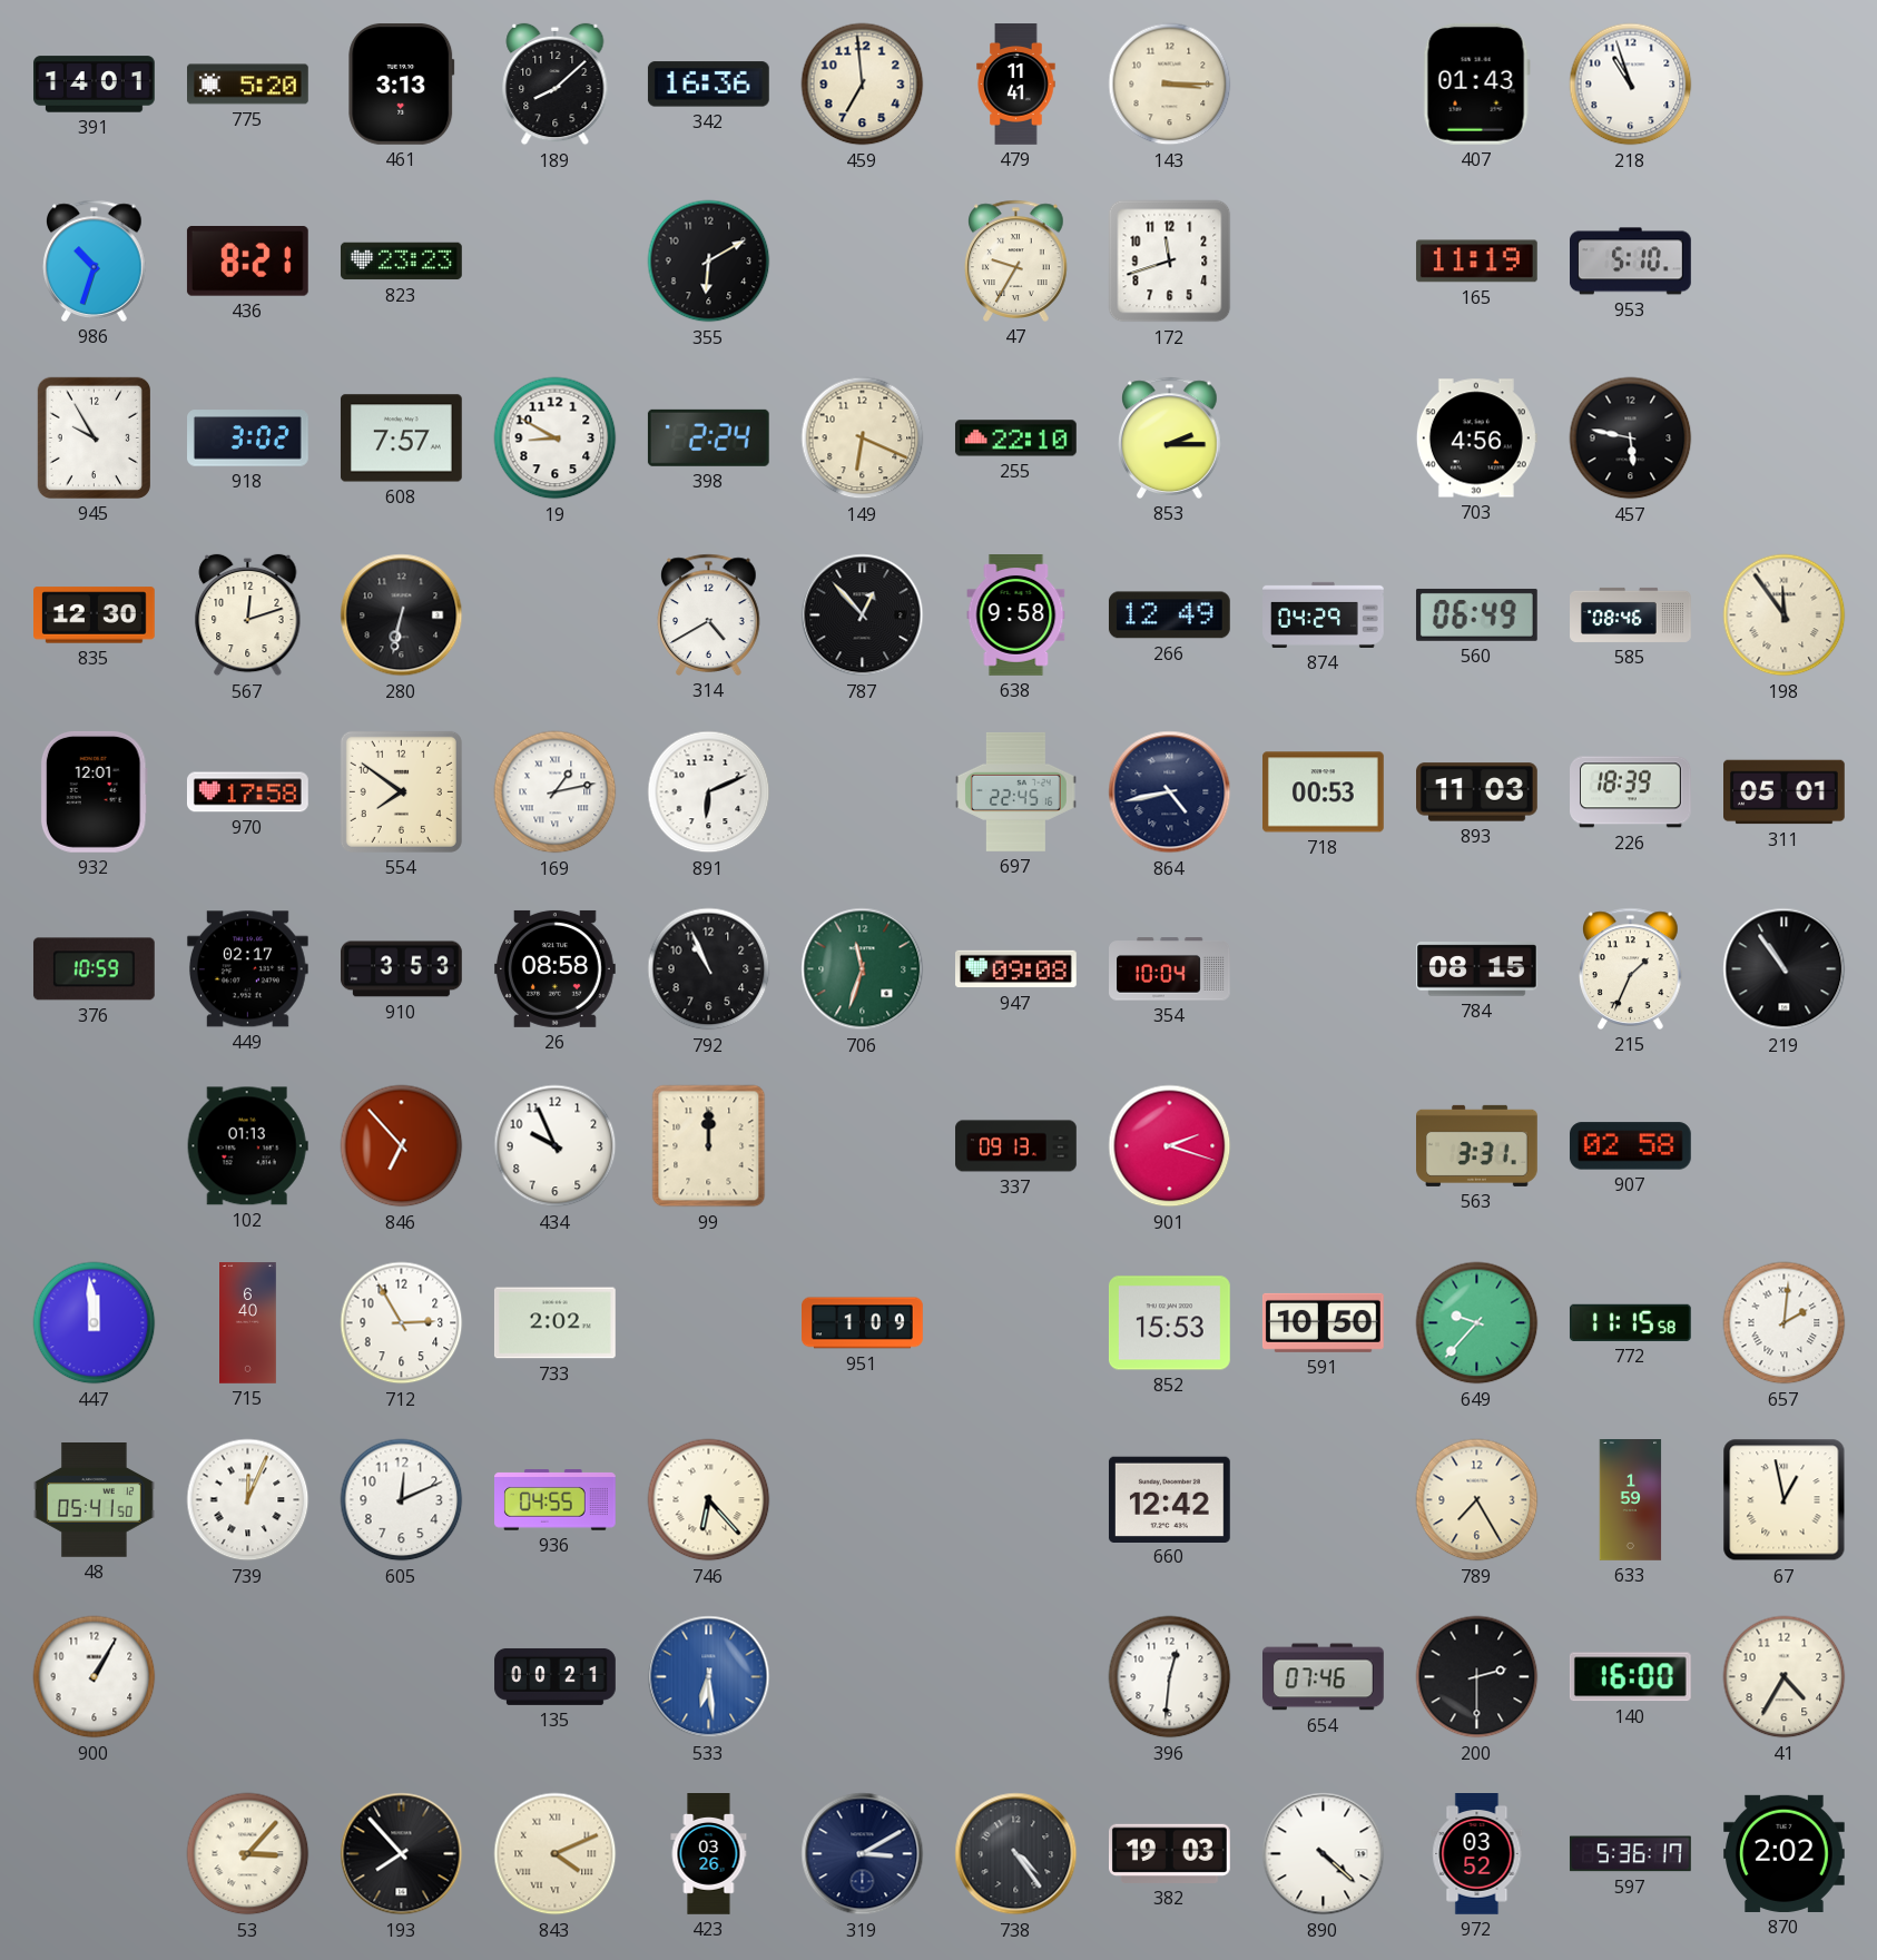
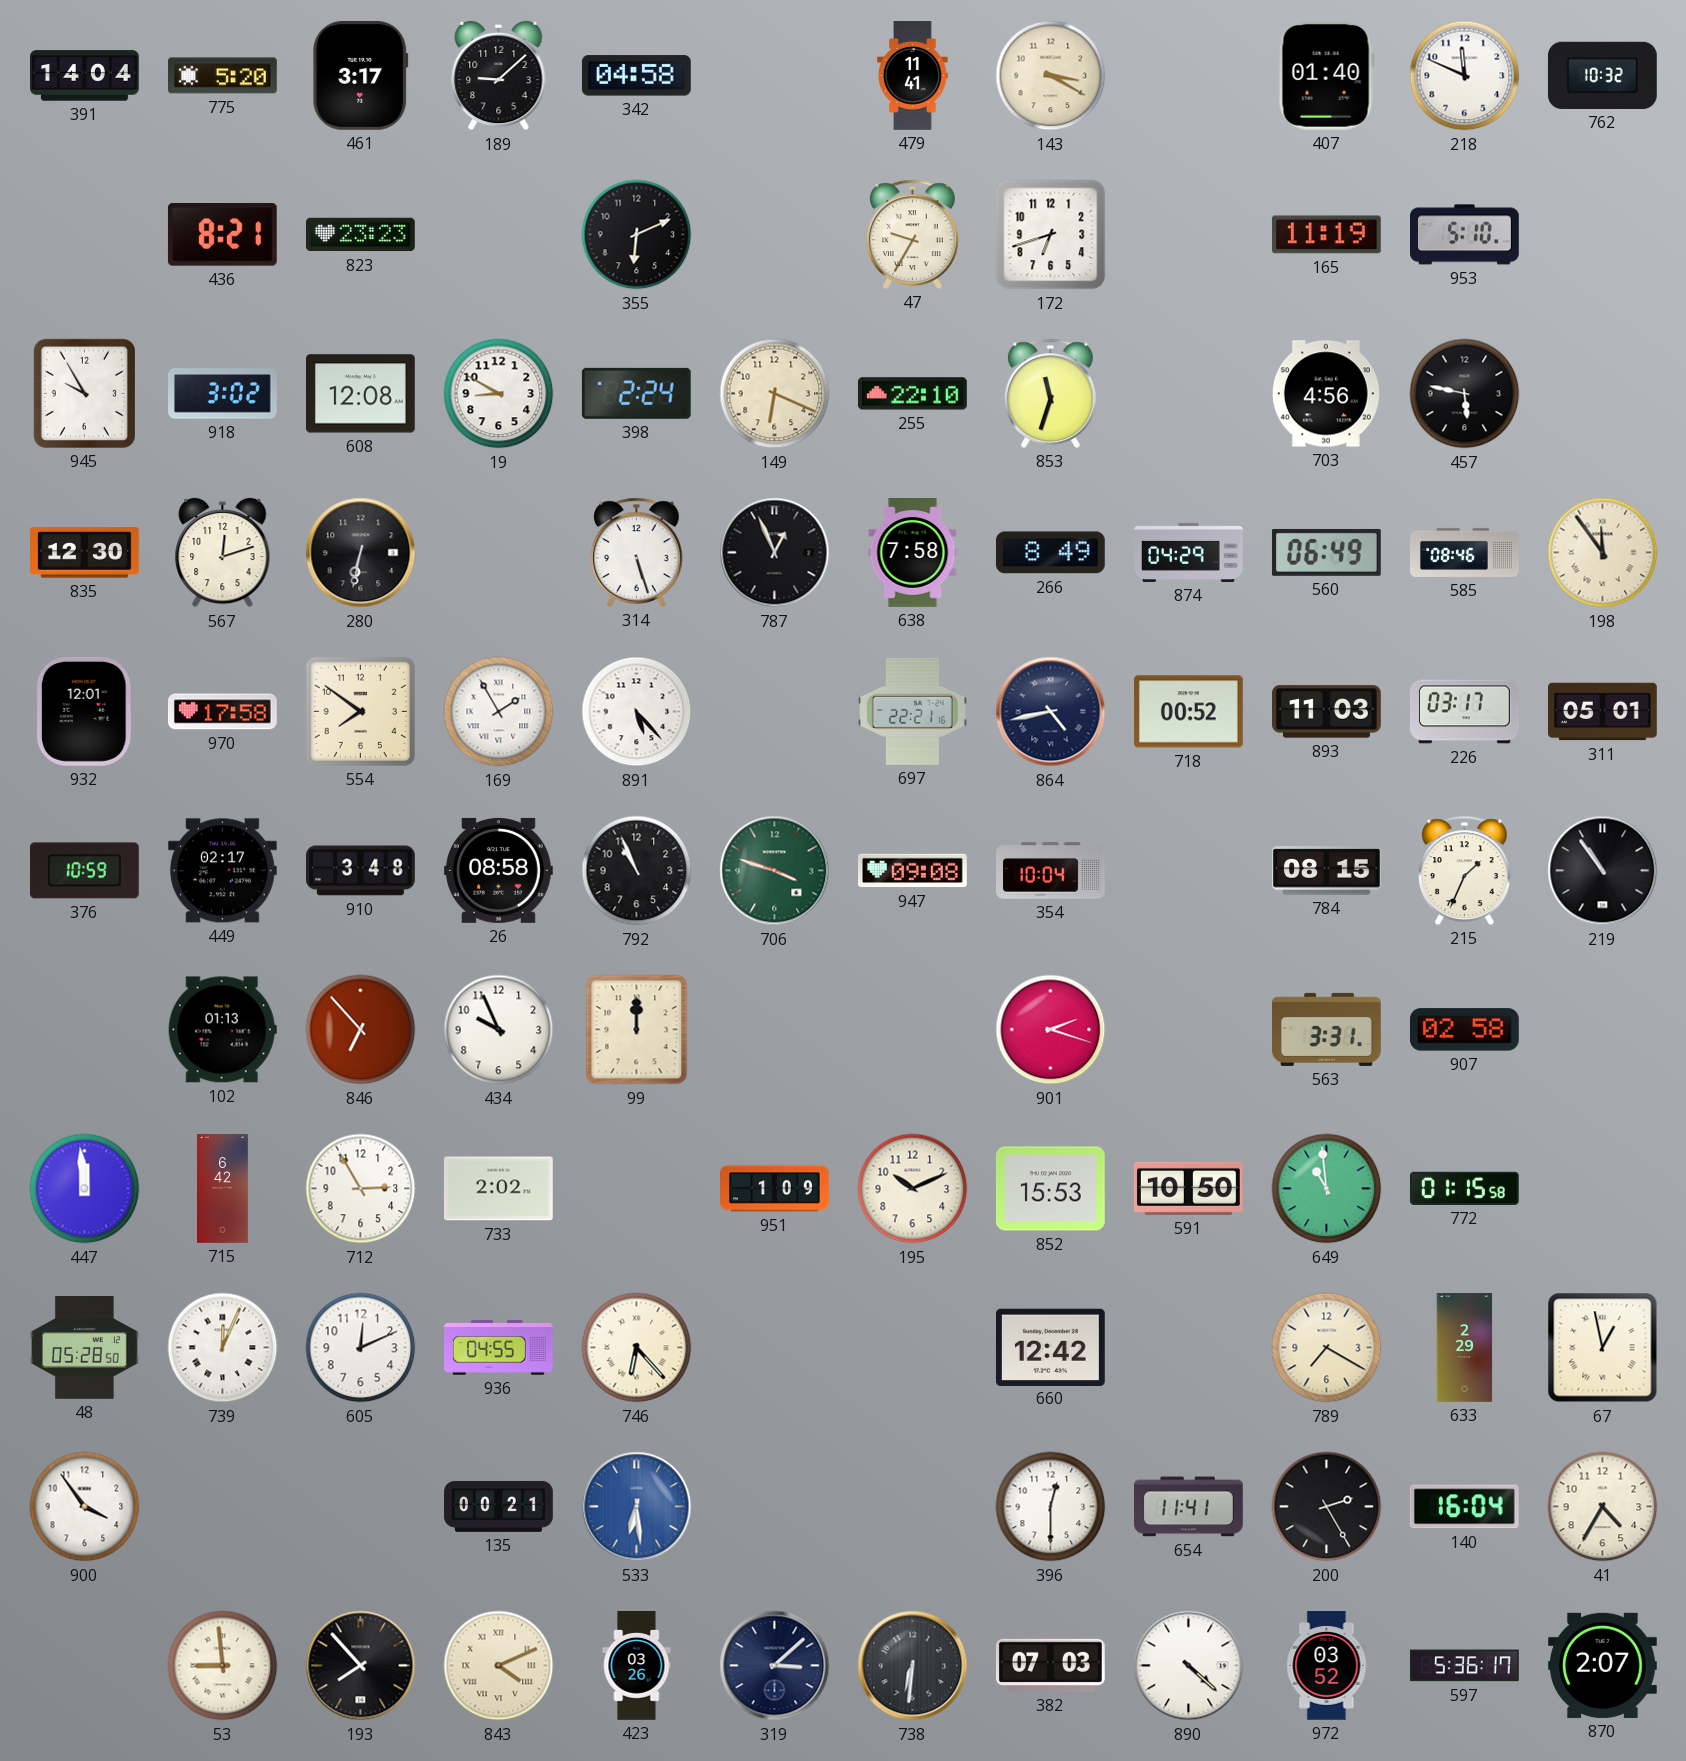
391: 14:01 -> 14:04 (85, 76)
461: 3:13 -> 3:17 (361, 75)
189: 8:08 -> 9:08 (499, 76)
342: 16:36 -> 04:58 (636, 76)
459: 6:59 -> none (863, 85)
143: 3:15 -> 3:20 (1051, 76)
407: 01:43 -> 01:40 (1326, 75)
218: 10:57 -> 11:49 (1465, 76)
762: none -> 10:32 (1602, 75)
986: 10:33 -> none (95, 260)
355: 6:10 -> 6:11 (637, 235)
172: 11:42 -> 6:42 (1051, 235)
608: 7:57 -> 12:08 (360, 394)
853: 2:15 -> 11:33 (1051, 393)
314: 4:40 -> 5:27 (637, 552)
787: 12:53 -> 12:56 (775, 553)
638: 9:58 -> 7:58 (913, 553)
266: 12:49 -> 8:49 (1050, 553)
169: 1:13 -> 1:55 (499, 712)
891: 6:11 -> 5:23 (637, 712)
697: 22:45 -> 22:21 (913, 711)
718: 00:53 -> 00:52 (1189, 712)
226: 18:39 -> 03:17 (1465, 712)
910: 3:53 -> 3:48 (361, 871)
706: 11:33 -> 3:48 (775, 871)
337: 09:13 -> none (1016, 1146)
715: 6:40 -> 6:42 (223, 1189)
195: none -> 10:11 (913, 1189)
649: 9:37 -> 10:59 (1327, 1189)
772: 11:15 -> 01:15 (1464, 1188)
657: 2:01 -> none (1785, 1323)
48: 05:41 -> 05:28 (85, 1348)
789: 7:25 -> 7:20 (1327, 1348)
633: 1:59 -> 2:29 (1465, 1348)
900: 1:05 -> 3:54 (85, 1507)
396: 12:31 -> 12:30 (1051, 1507)
654: 07:46 -> 11:41 (1189, 1507)
200: 2:30 -> 2:25 (1327, 1507)
140: 16:00 -> 16:04 (1464, 1507)
53: 3:07 -> 8:59 (223, 1666)
319: 3:10 -> 3:08 (775, 1666)
738: 4:24 -> 6:31 (913, 1666)
382: 19:03 -> 07:03 (1051, 1665)
870: 2:02 -> 2:07 (1603, 1665)
